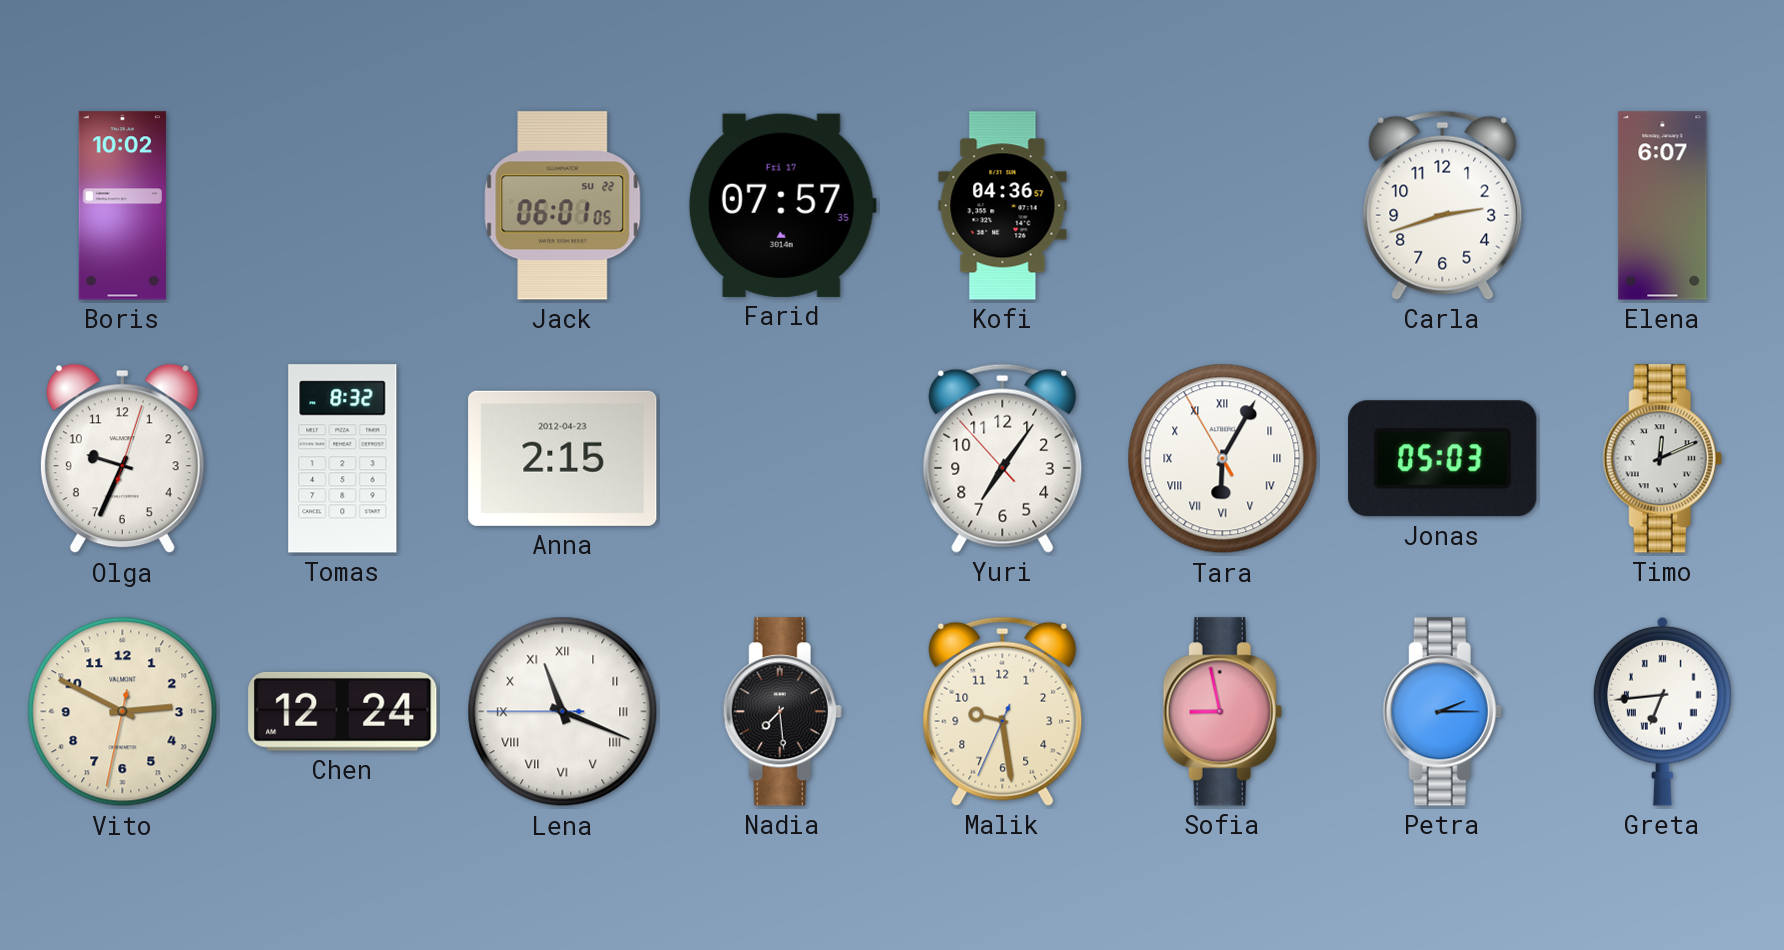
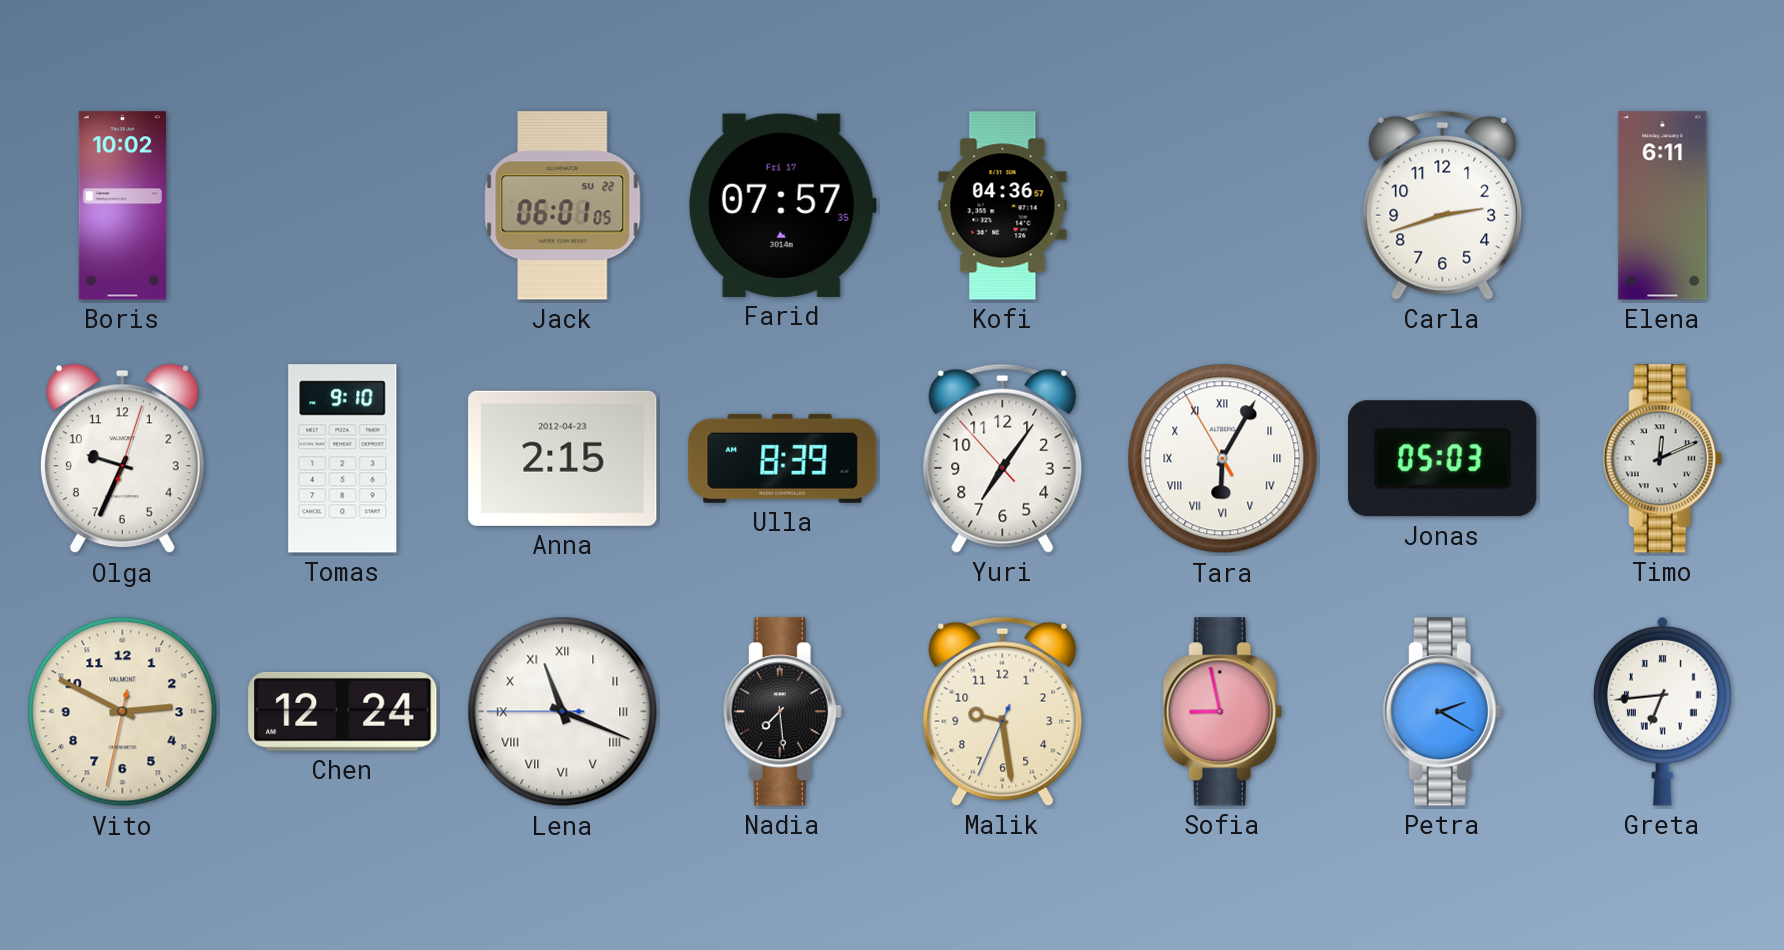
Elena: 6:07 -> 6:11 (1663, 206)
Tomas: 8:32 -> 9:10 (343, 459)
Ulla: none -> 8:39 (783, 458)
Petra: 2:15 -> 2:20 (1442, 712)
